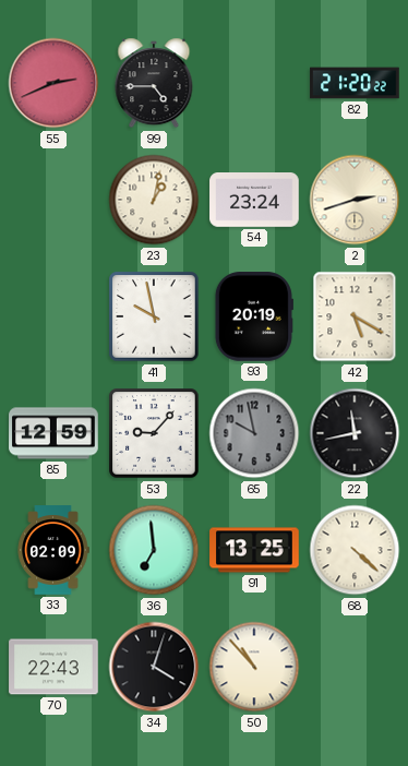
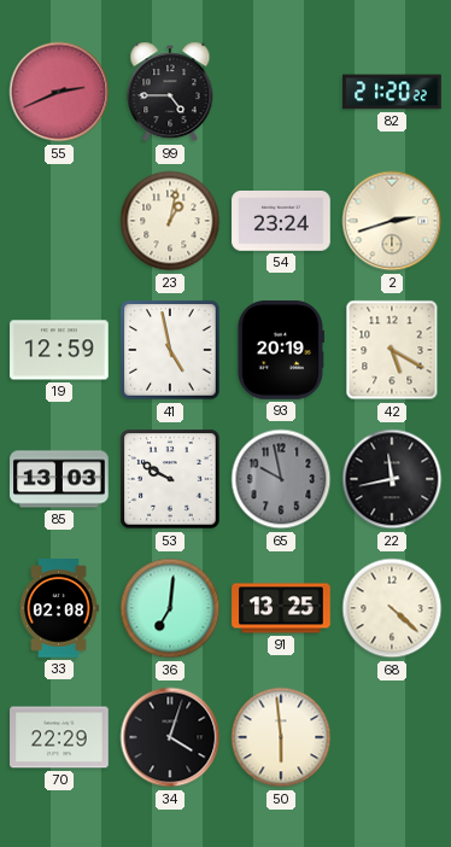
19: none -> 12:59 (59, 350)
41: 9:58 -> 4:58 (170, 350)
85: 12:59 -> 13:03 (59, 479)
53: 9:07 -> 9:50 (170, 479)
33: 02:09 -> 02:08 (59, 608)
36: 6:59 -> 7:01 (170, 608)
70: 22:43 -> 22:29 (59, 737)
50: 10:53 -> 5:59 (281, 737)
